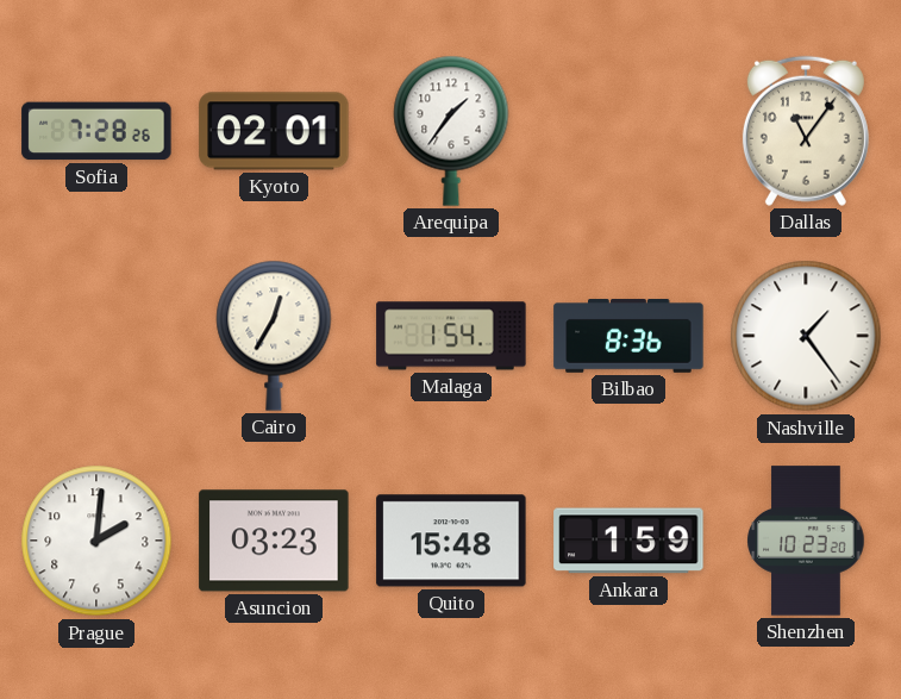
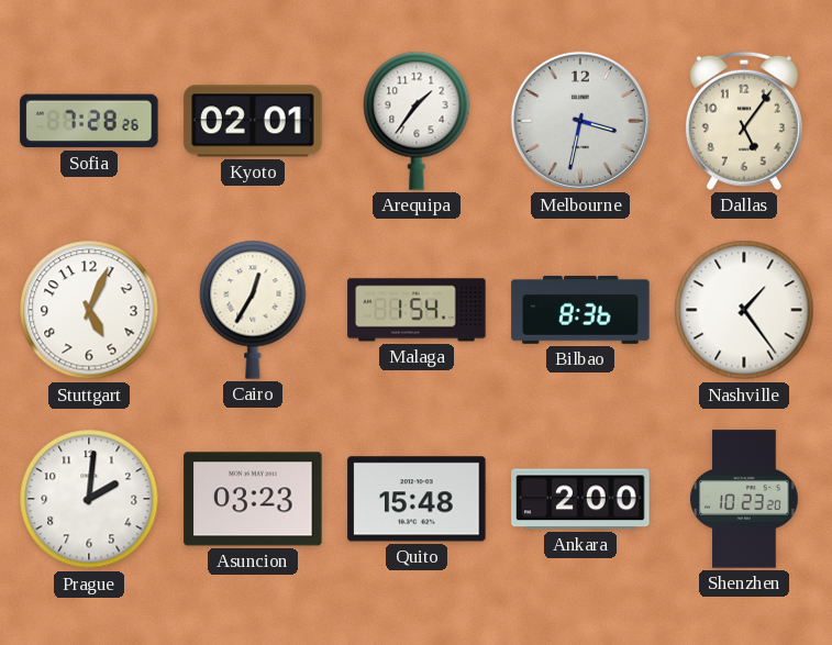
Melbourne: none -> 3:32 (580, 121)
Dallas: 11:06 -> 5:06 (744, 121)
Stuttgart: none -> 5:04 (89, 310)
Ankara: 1:59 -> 2:00 (580, 499)
